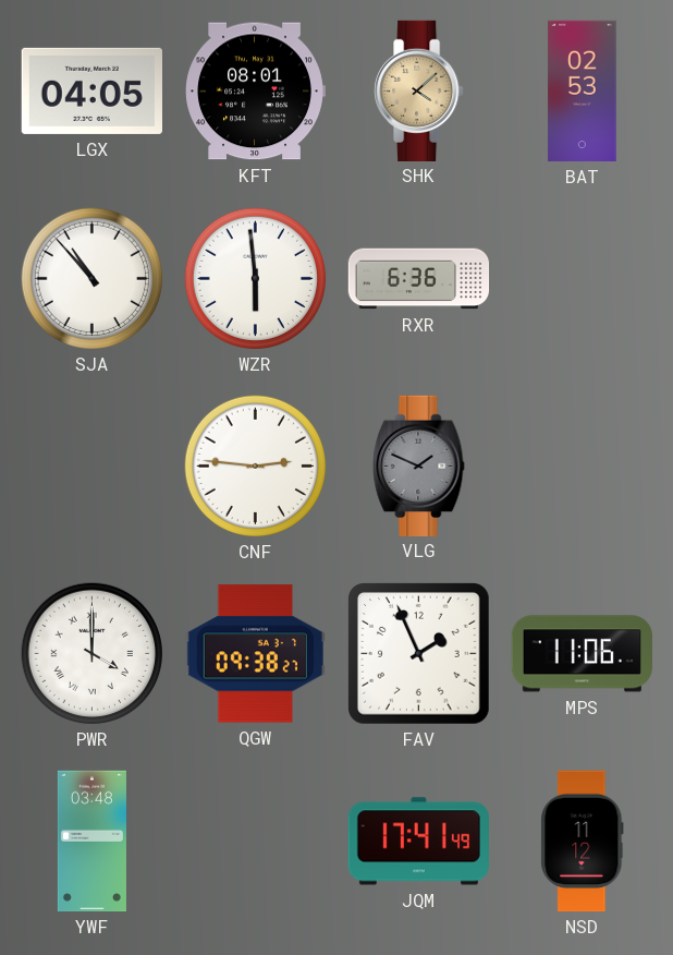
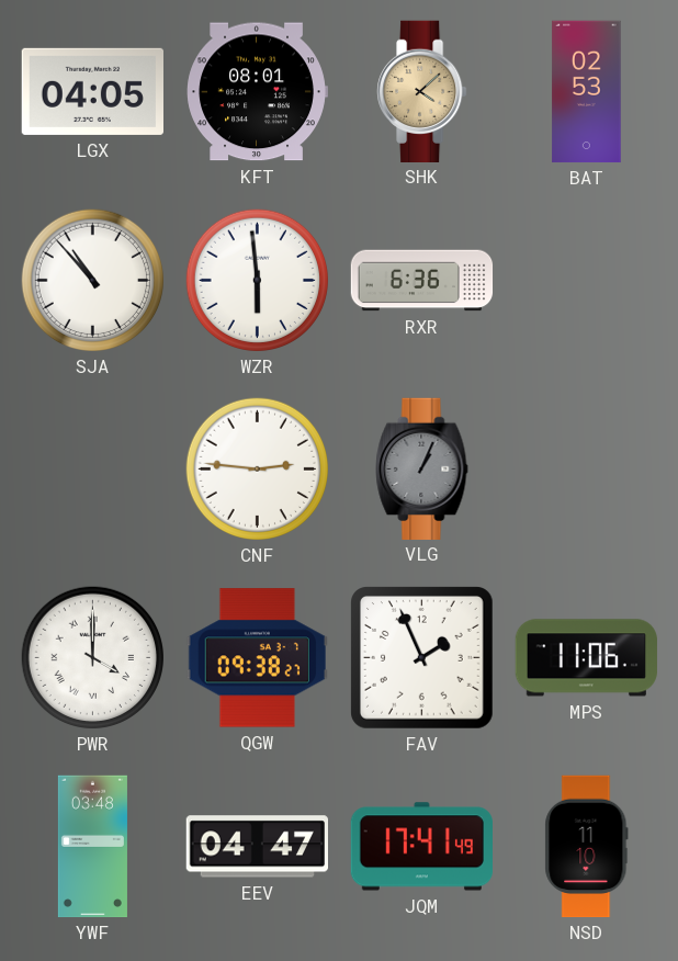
VLG: 1:49 -> 1:04 (422, 468)
EEV: none -> 04:47 (257, 847)
NSD: 11:12 -> 11:10 (587, 847)
